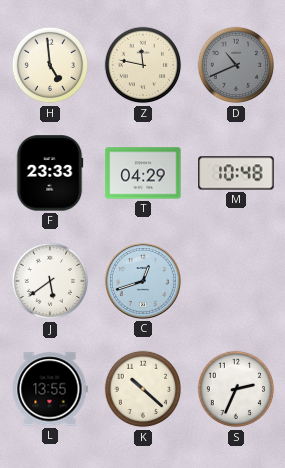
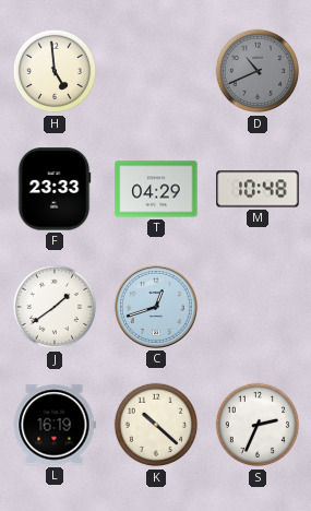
Z: 11:47 -> none (143, 65)
J: 5:39 -> 1:39 (55, 307)
L: 13:55 -> 16:19 (55, 425)
